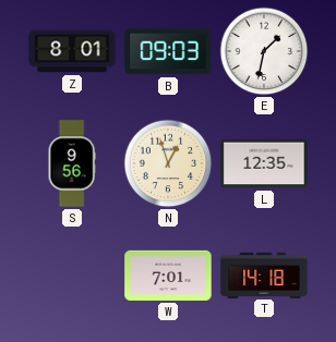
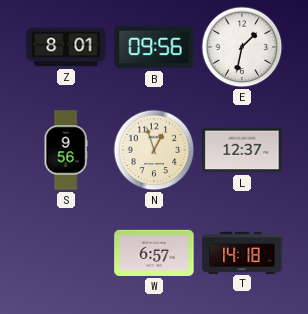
B: 09:03 -> 09:56 (154, 47)
L: 12:35 -> 12:37 (242, 150)
W: 7:01 -> 6:57 (154, 253)
